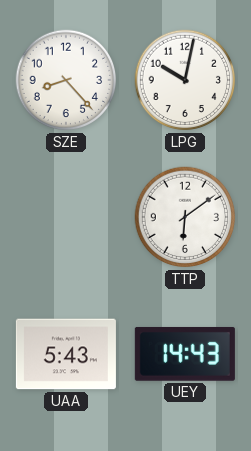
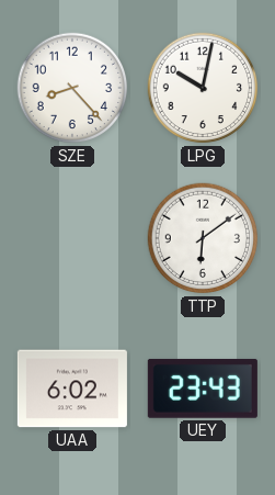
UAA: 5:43 -> 6:02 (72, 389)
UEY: 14:43 -> 23:43 (203, 389)
